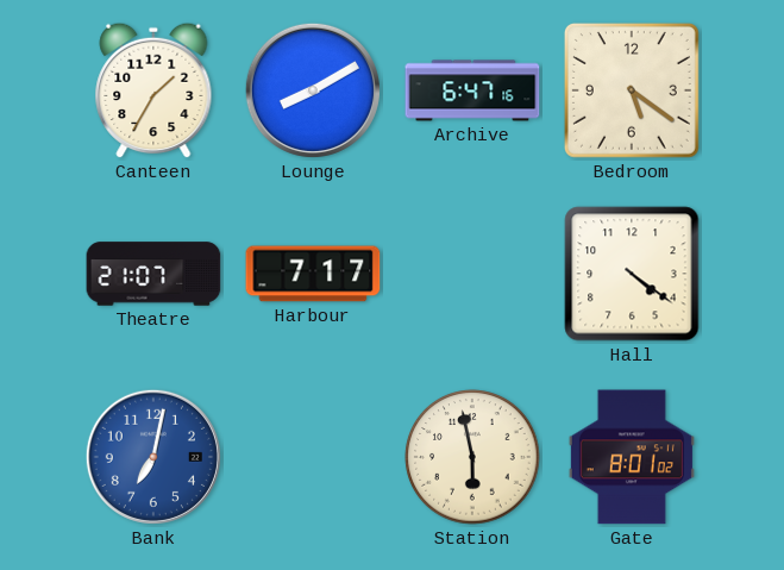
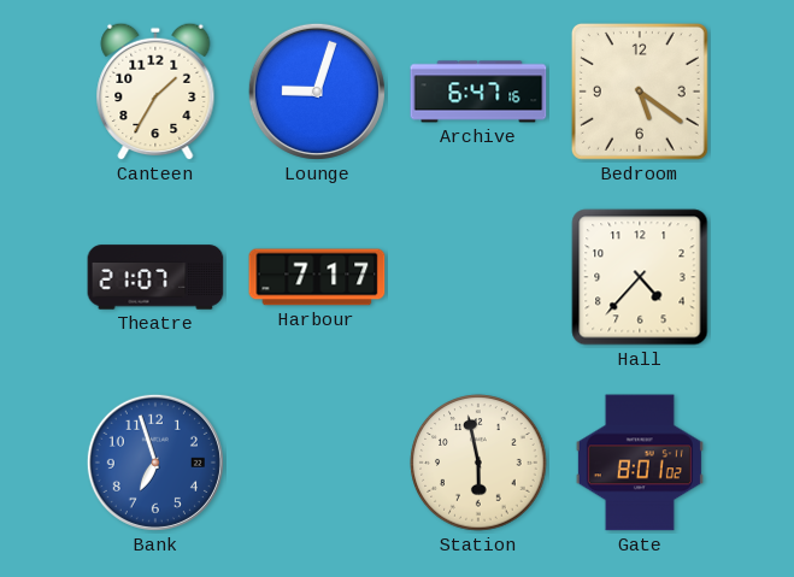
Lounge: 8:10 -> 9:03 (317, 92)
Hall: 4:21 -> 4:37 (640, 277)
Bank: 7:02 -> 6:57 (155, 463)
